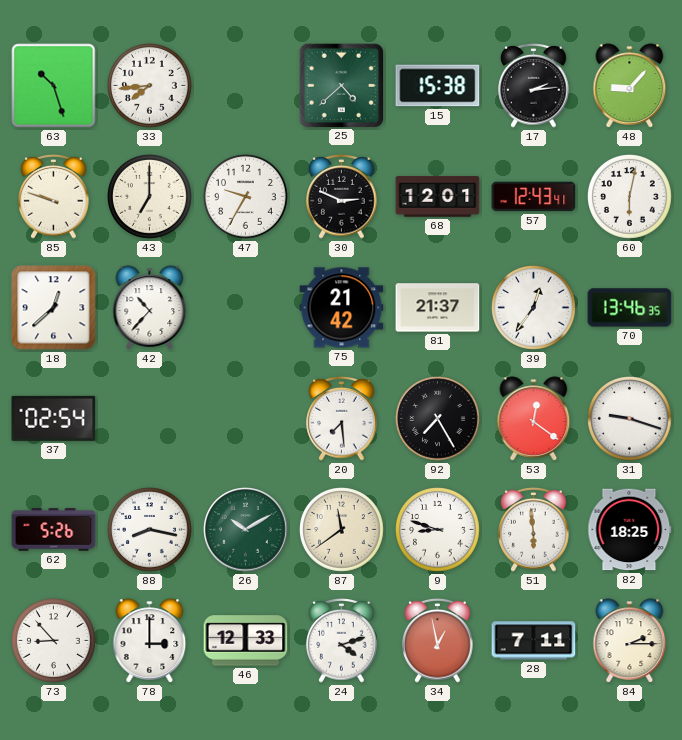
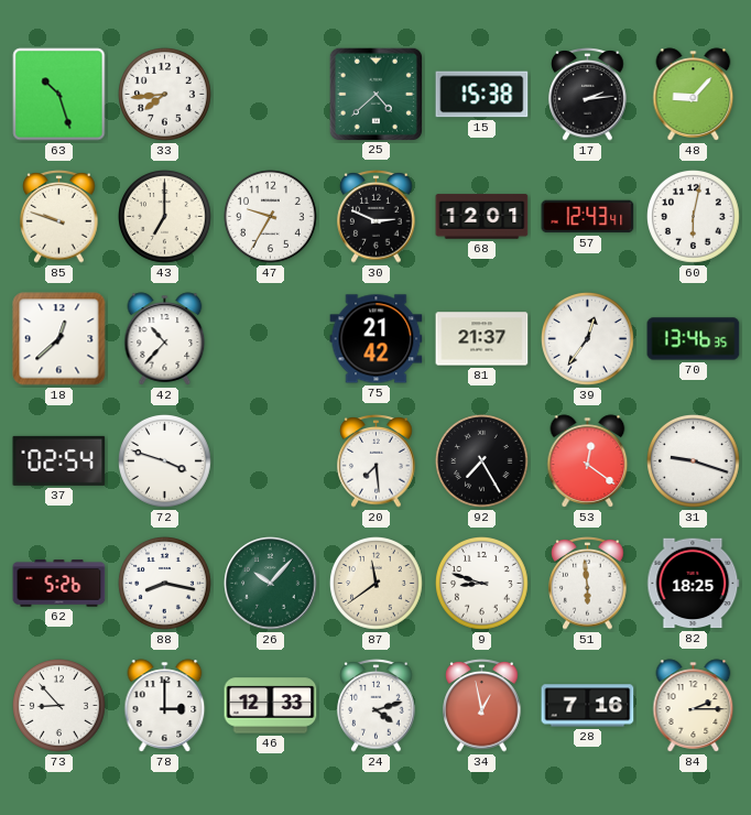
72: none -> 3:48 (165, 461)
26: 10:10 -> 10:07 (271, 584)
28: 7:11 -> 7:16 (588, 706)
